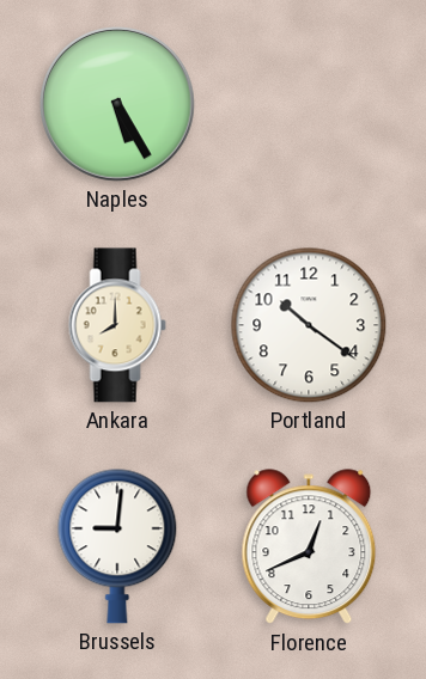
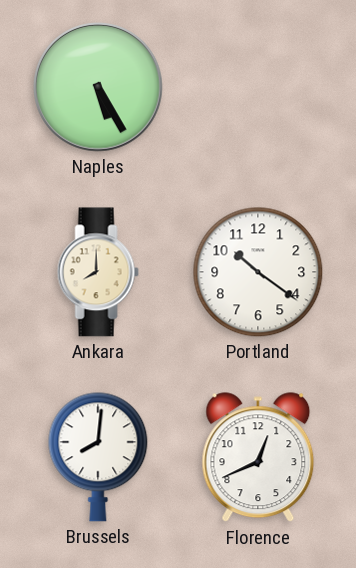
Brussels: 9:01 -> 8:01 (98, 457)
